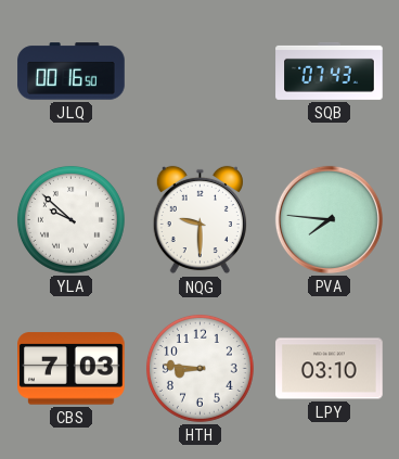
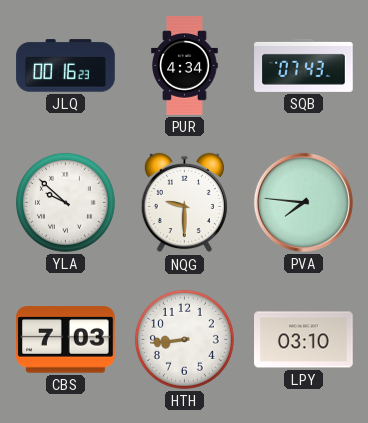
JLQ: 00:16:50 -> 00:16:23 (66, 66)
PUR: none -> 4:34 (185, 66)
HTH: 8:46 -> 8:44 (184, 339)
